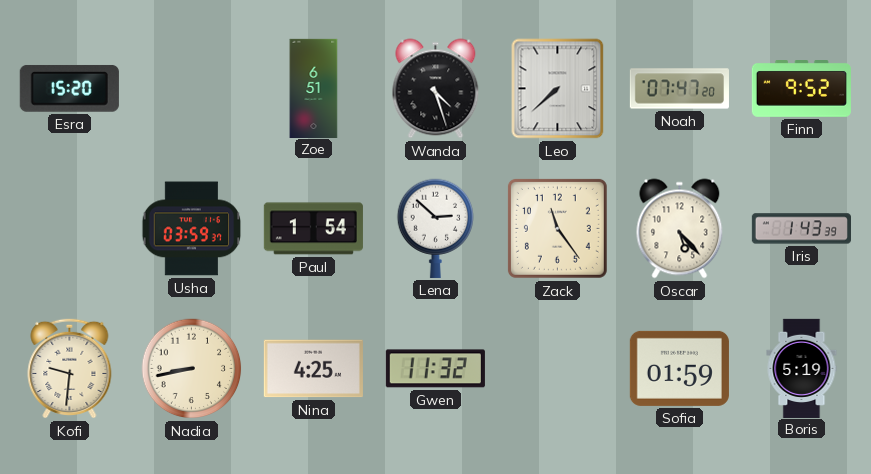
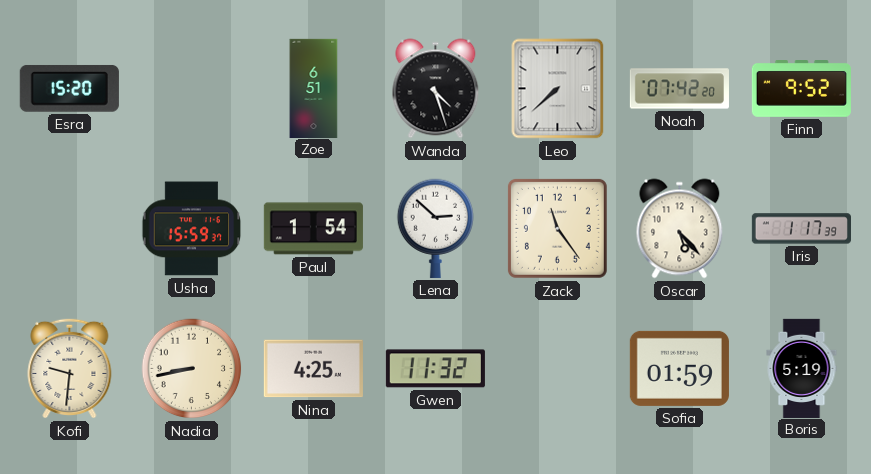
Noah: 07:47 -> 07:42 (679, 89)
Usha: 03:59 -> 15:59 (192, 229)
Iris: 1:43 -> 1:17 (801, 229)
